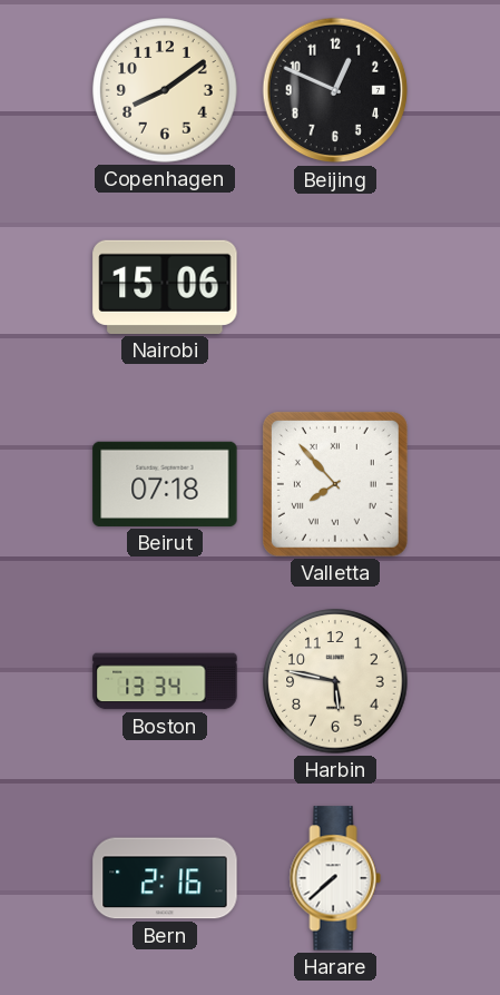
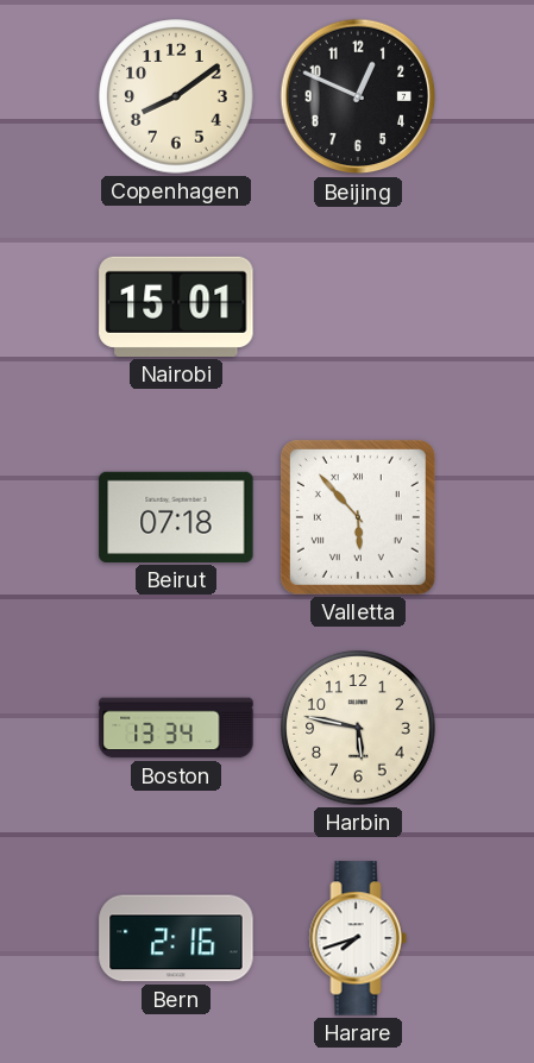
Nairobi: 15:06 -> 15:01 (176, 307)
Valletta: 7:53 -> 5:53 (358, 517)
Harare: 7:38 -> 7:42 (358, 938)
